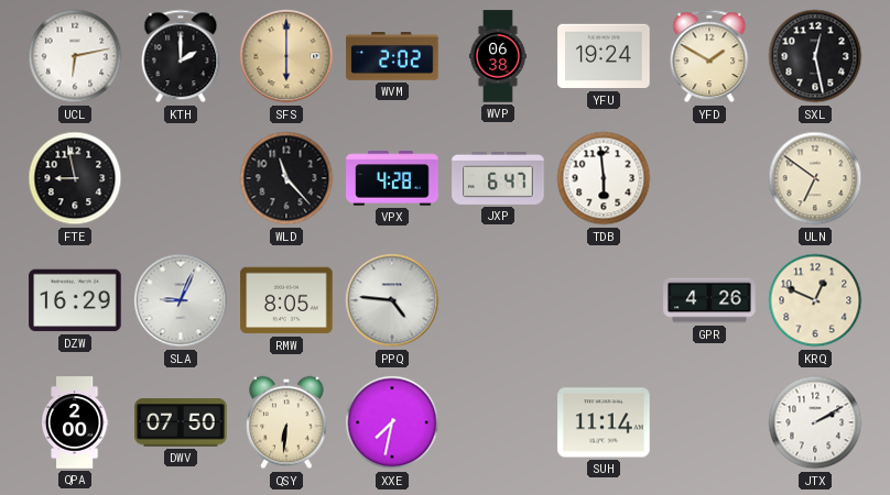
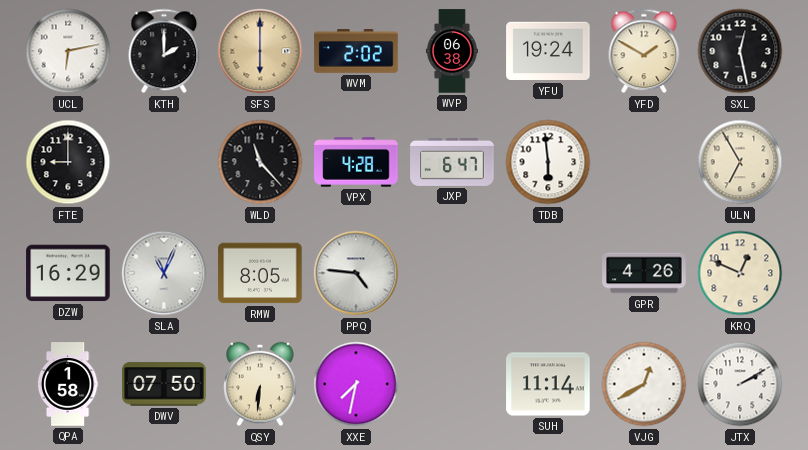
FTE: 8:58 -> 9:00 (68, 162)
ULN: 6:51 -> 6:55 (740, 162)
SLA: 9:04 -> 11:04 (164, 273)
QPA: 2:00 -> 1:58 (68, 384)
VJG: none -> 12:40 (644, 384)
